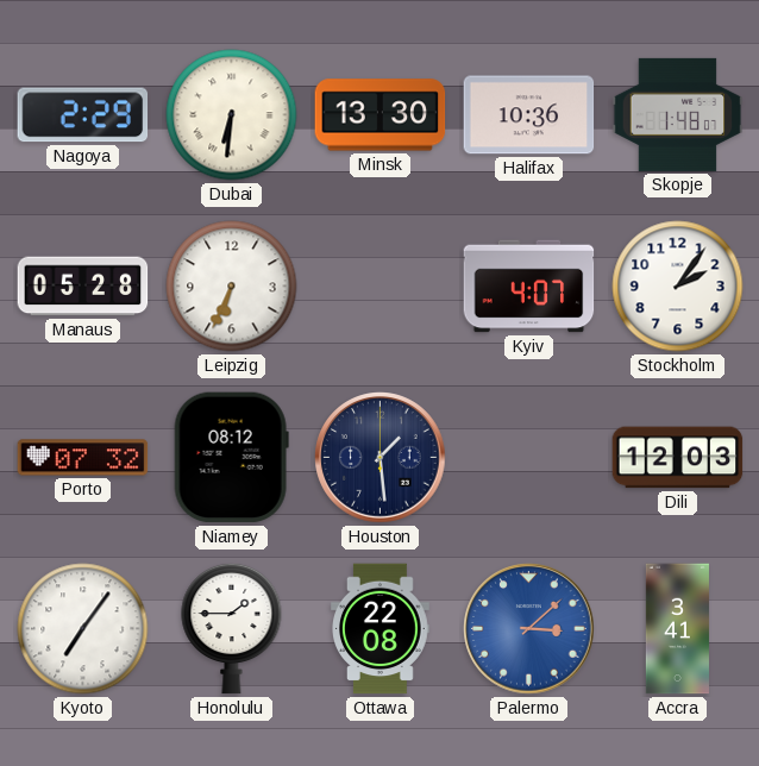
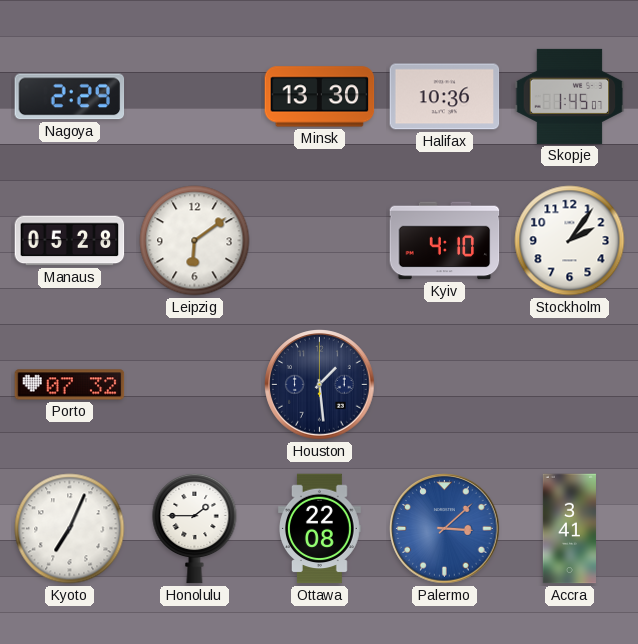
Dubai: 6:31 -> none (232, 115)
Skopje: 1:48 -> 1:45 (570, 96)
Leipzig: 6:34 -> 6:09 (195, 241)
Kyiv: 4:07 -> 4:10 (445, 241)
Niamey: 08:12 -> none (231, 458)
Dili: 12:03 -> none (678, 458)
Kyoto: 7:06 -> 7:04 (70, 529)
